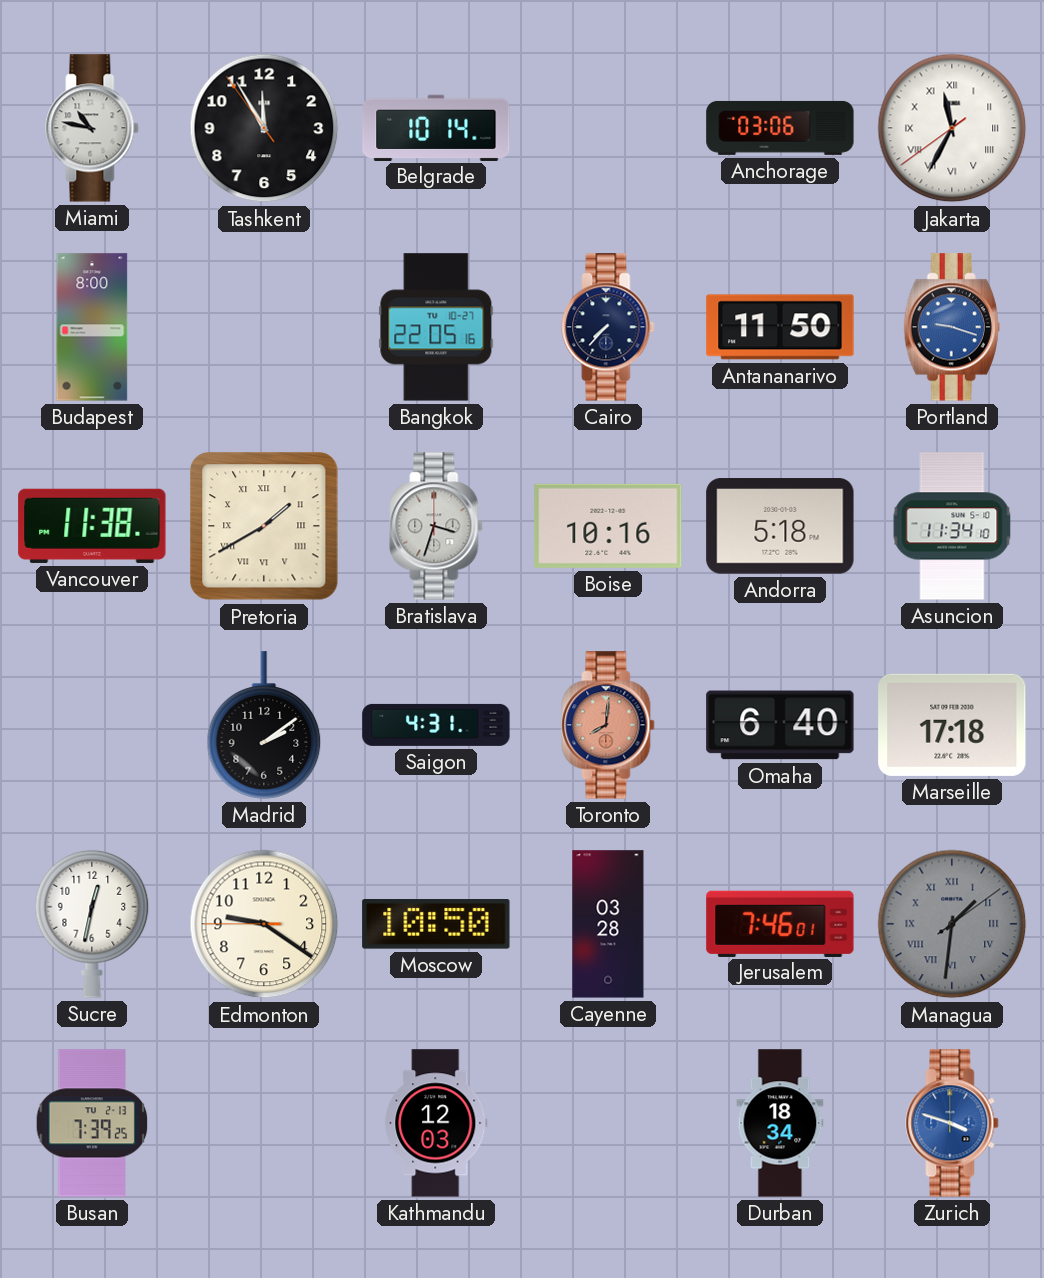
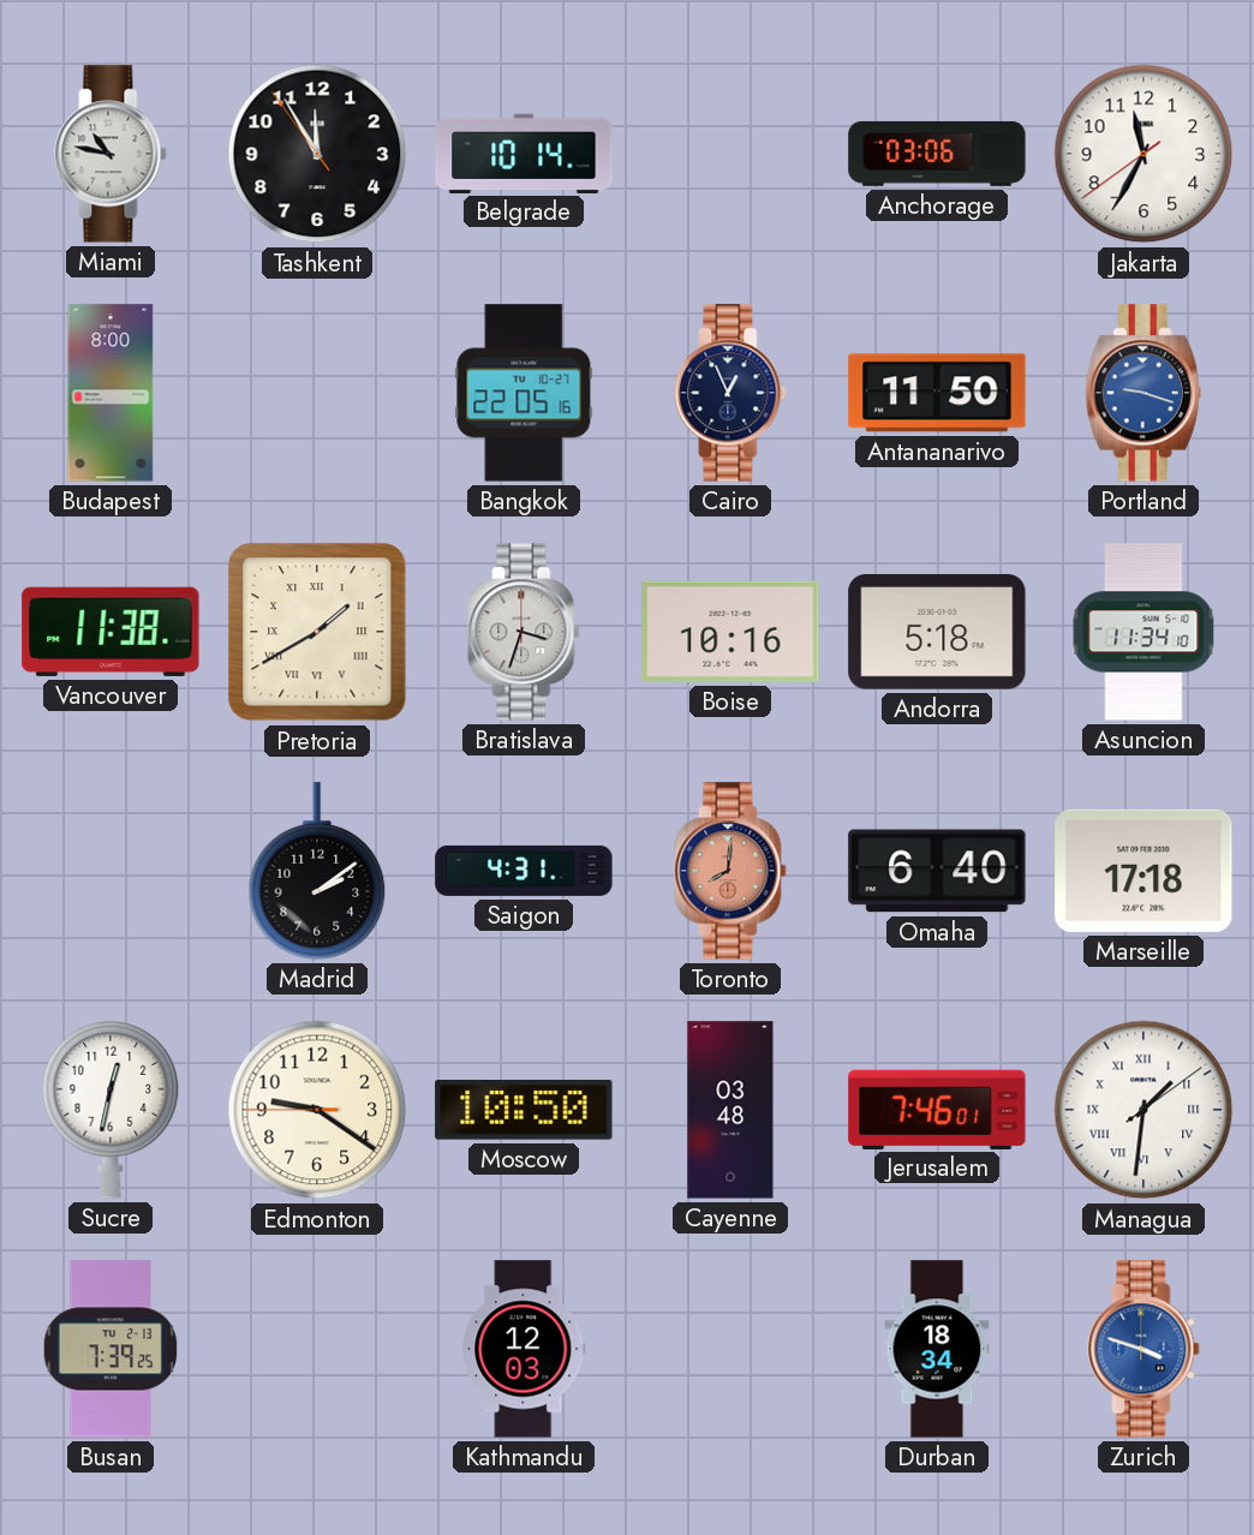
Jakarta numerals: Roman -> Arabic (1143, 154)
Cairo: 7:37 -> 12:56 (730, 393)
Cayenne: 03:28 -> 03:48 (730, 1110)
Managua dial: grey -> white (1143, 1110)
